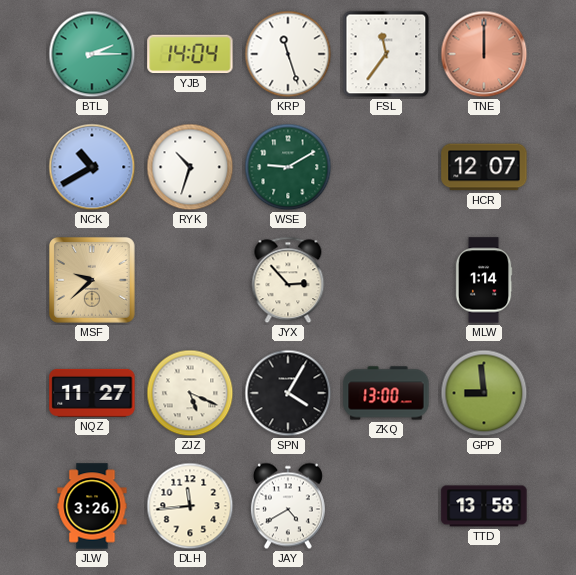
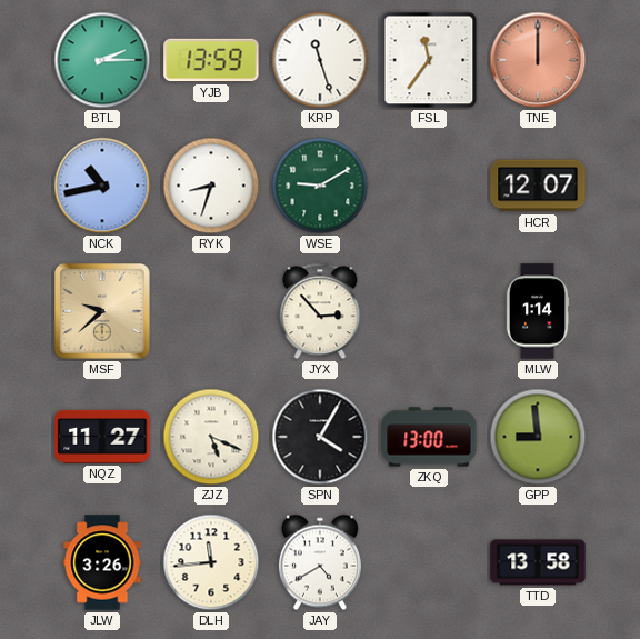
YJB: 14:04 -> 13:59 (211, 60)
NCK: 10:40 -> 10:43 (102, 186)
RYK: 10:33 -> 8:33 (211, 186)
